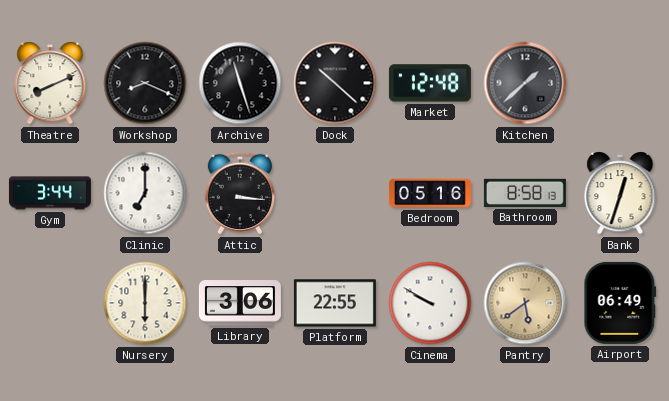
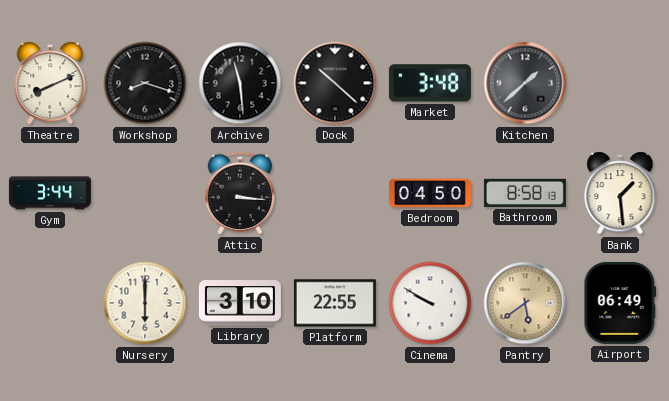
Workshop: 8:19 -> 8:18 (145, 83)
Archive: 11:27 -> 11:29 (240, 83)
Market: 12:48 -> 3:48 (430, 83)
Clinic: 7:00 -> none (145, 193)
Bedroom: 05:16 -> 04:50 (430, 193)
Bank: 12:33 -> 1:29 (620, 193)
Library: 3:06 -> 3:10 (240, 303)
